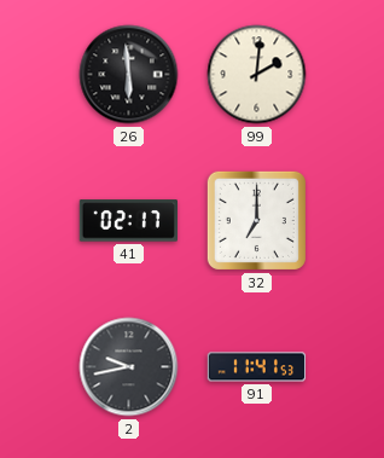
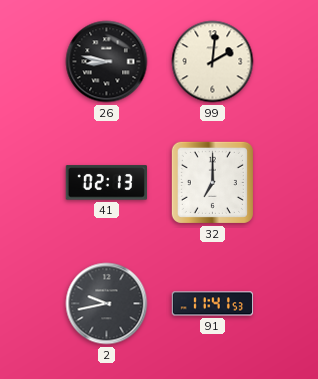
26: 5:59 -> 8:47 (107, 62)
41: 02:17 -> 02:13 (106, 183)
